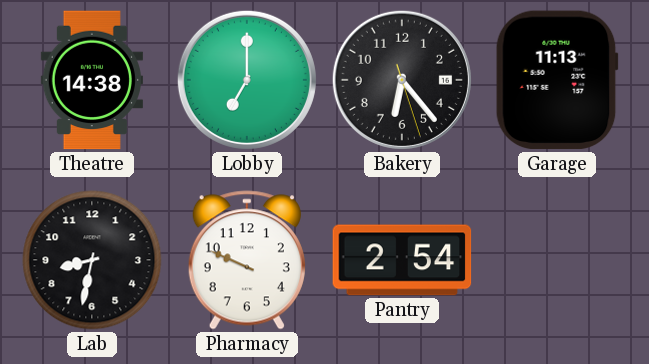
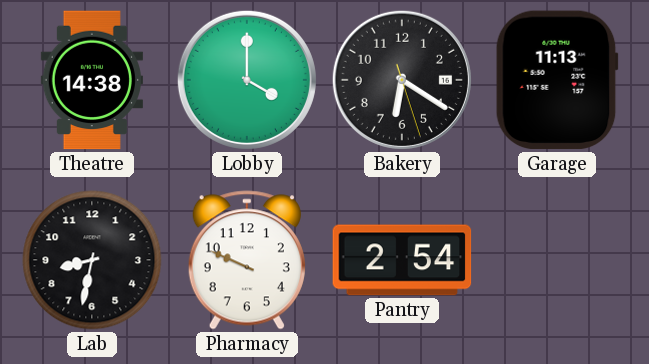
Lobby: 7:00 -> 4:00 (247, 80)
Bakery: 6:23 -> 6:20 (402, 80)
